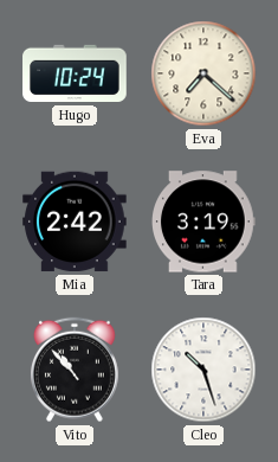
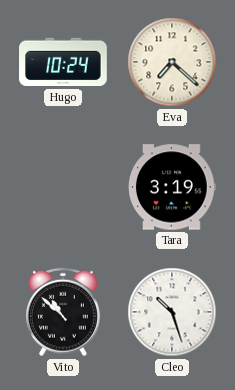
Mia: 2:42 -> none (75, 222)
Vito: 10:53 -> 10:52 (63, 312)
